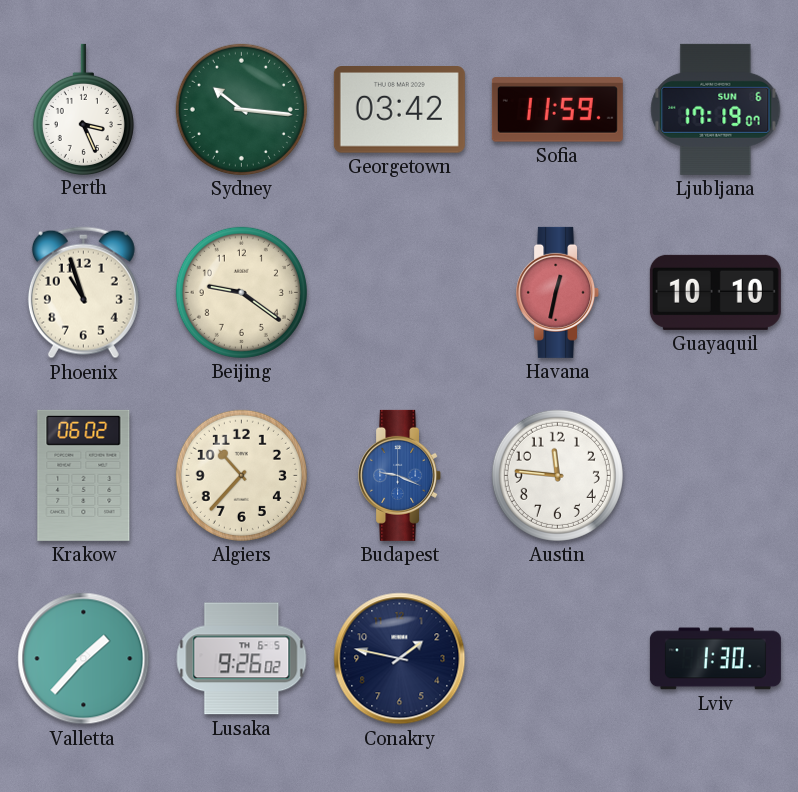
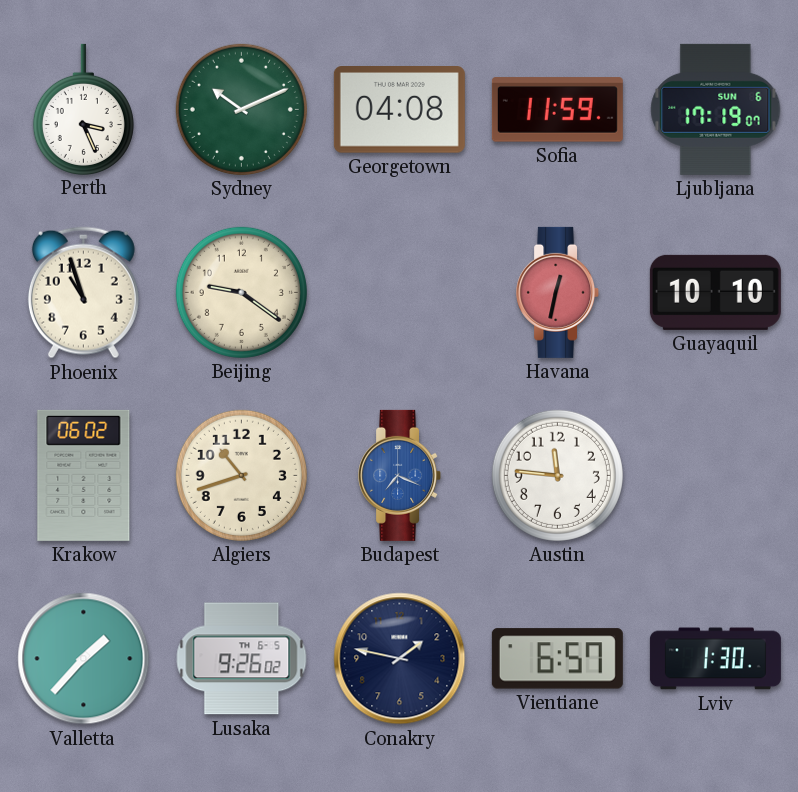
Sydney: 10:16 -> 10:11 (241, 109)
Georgetown: 03:42 -> 04:08 (399, 110)
Algiers: 10:37 -> 10:42 (241, 475)
Budapest: 9:19 -> 7:19 (400, 475)
Vientiane: none -> 6:57 (557, 659)
